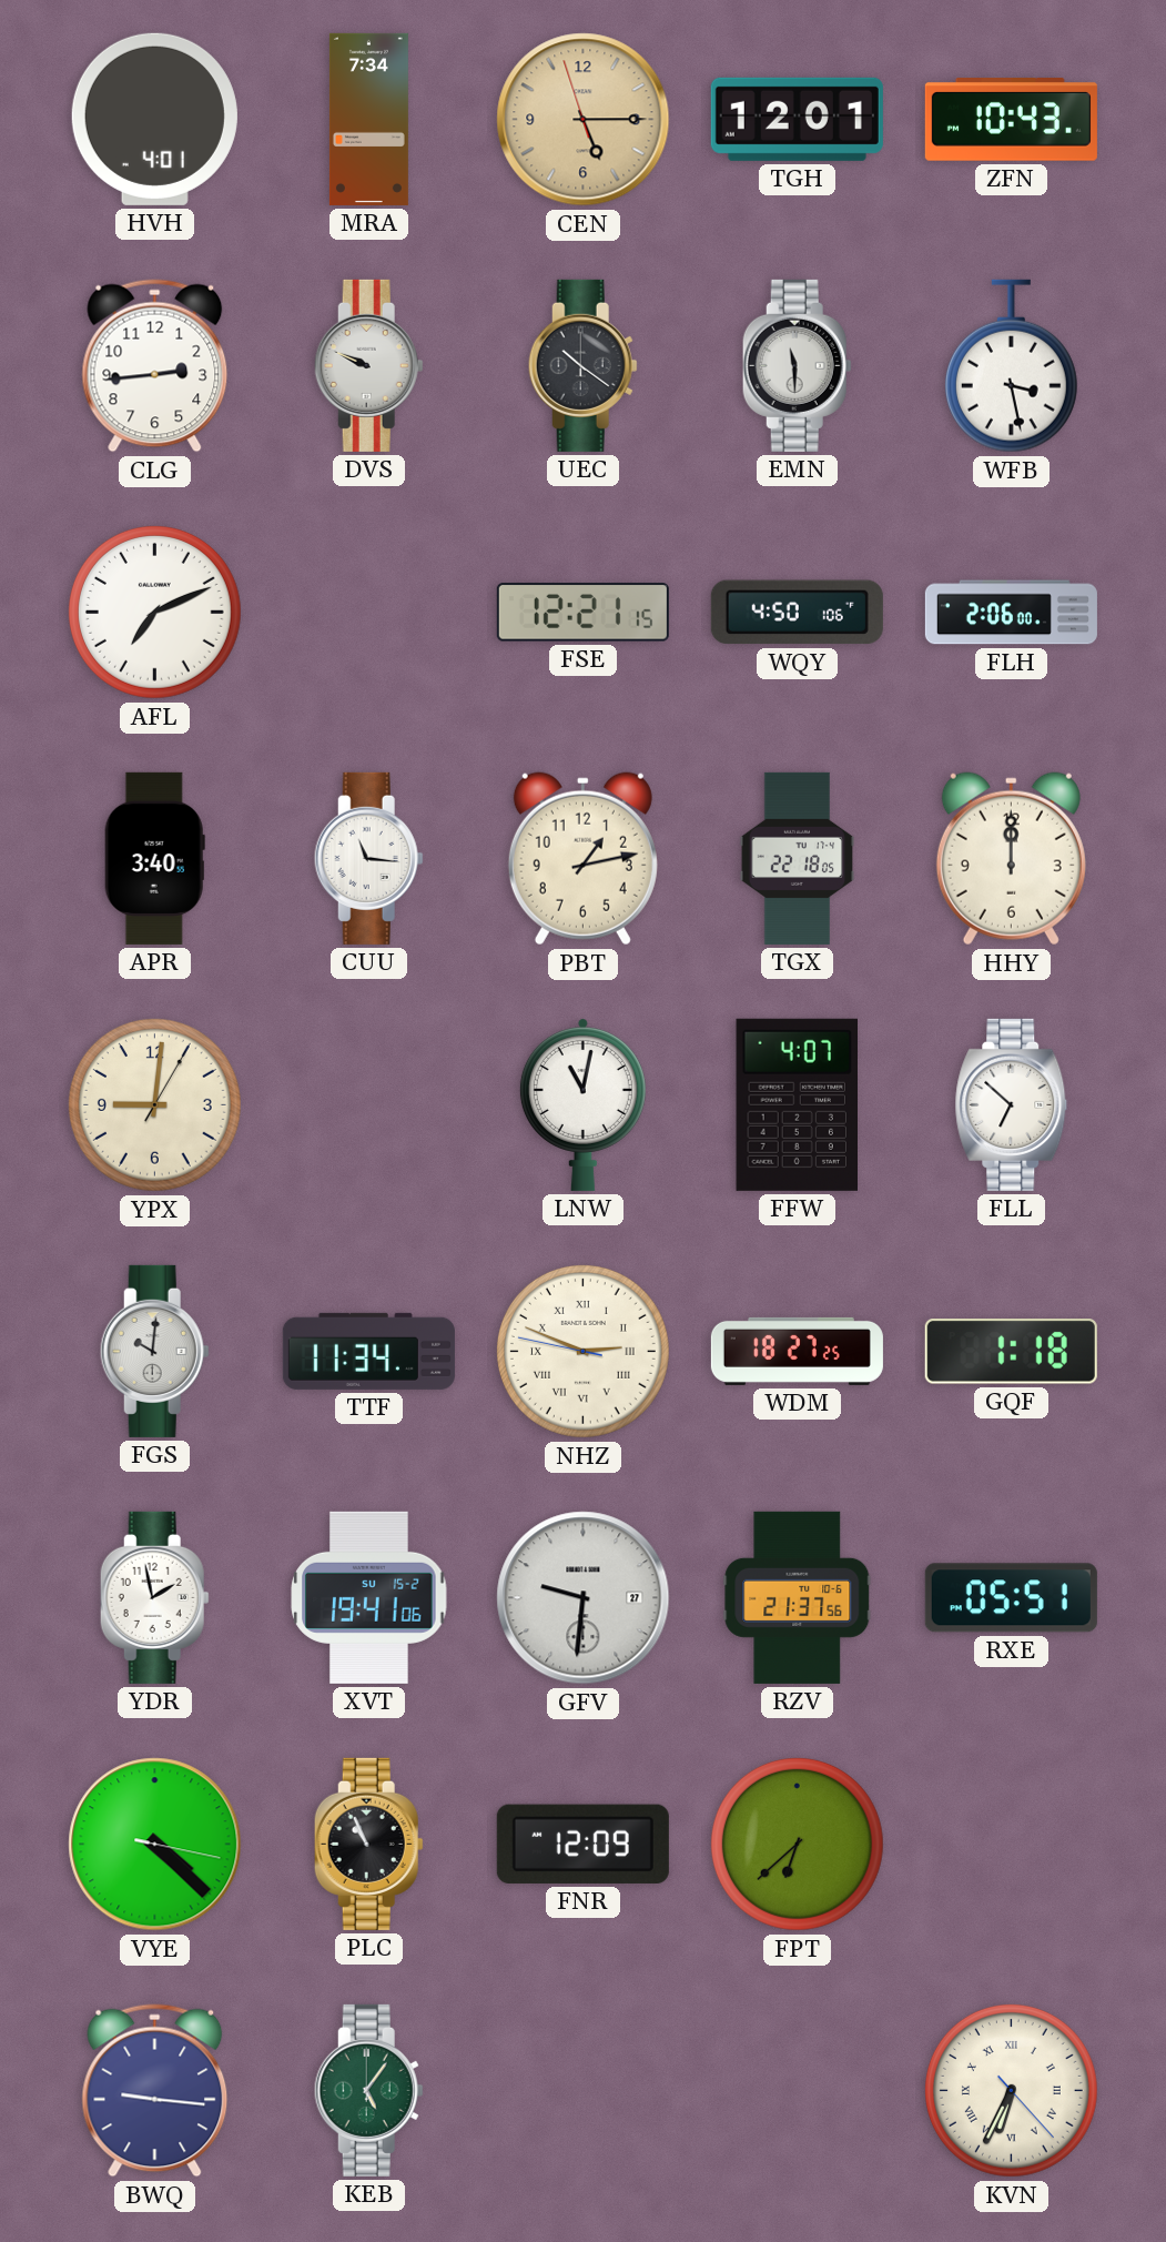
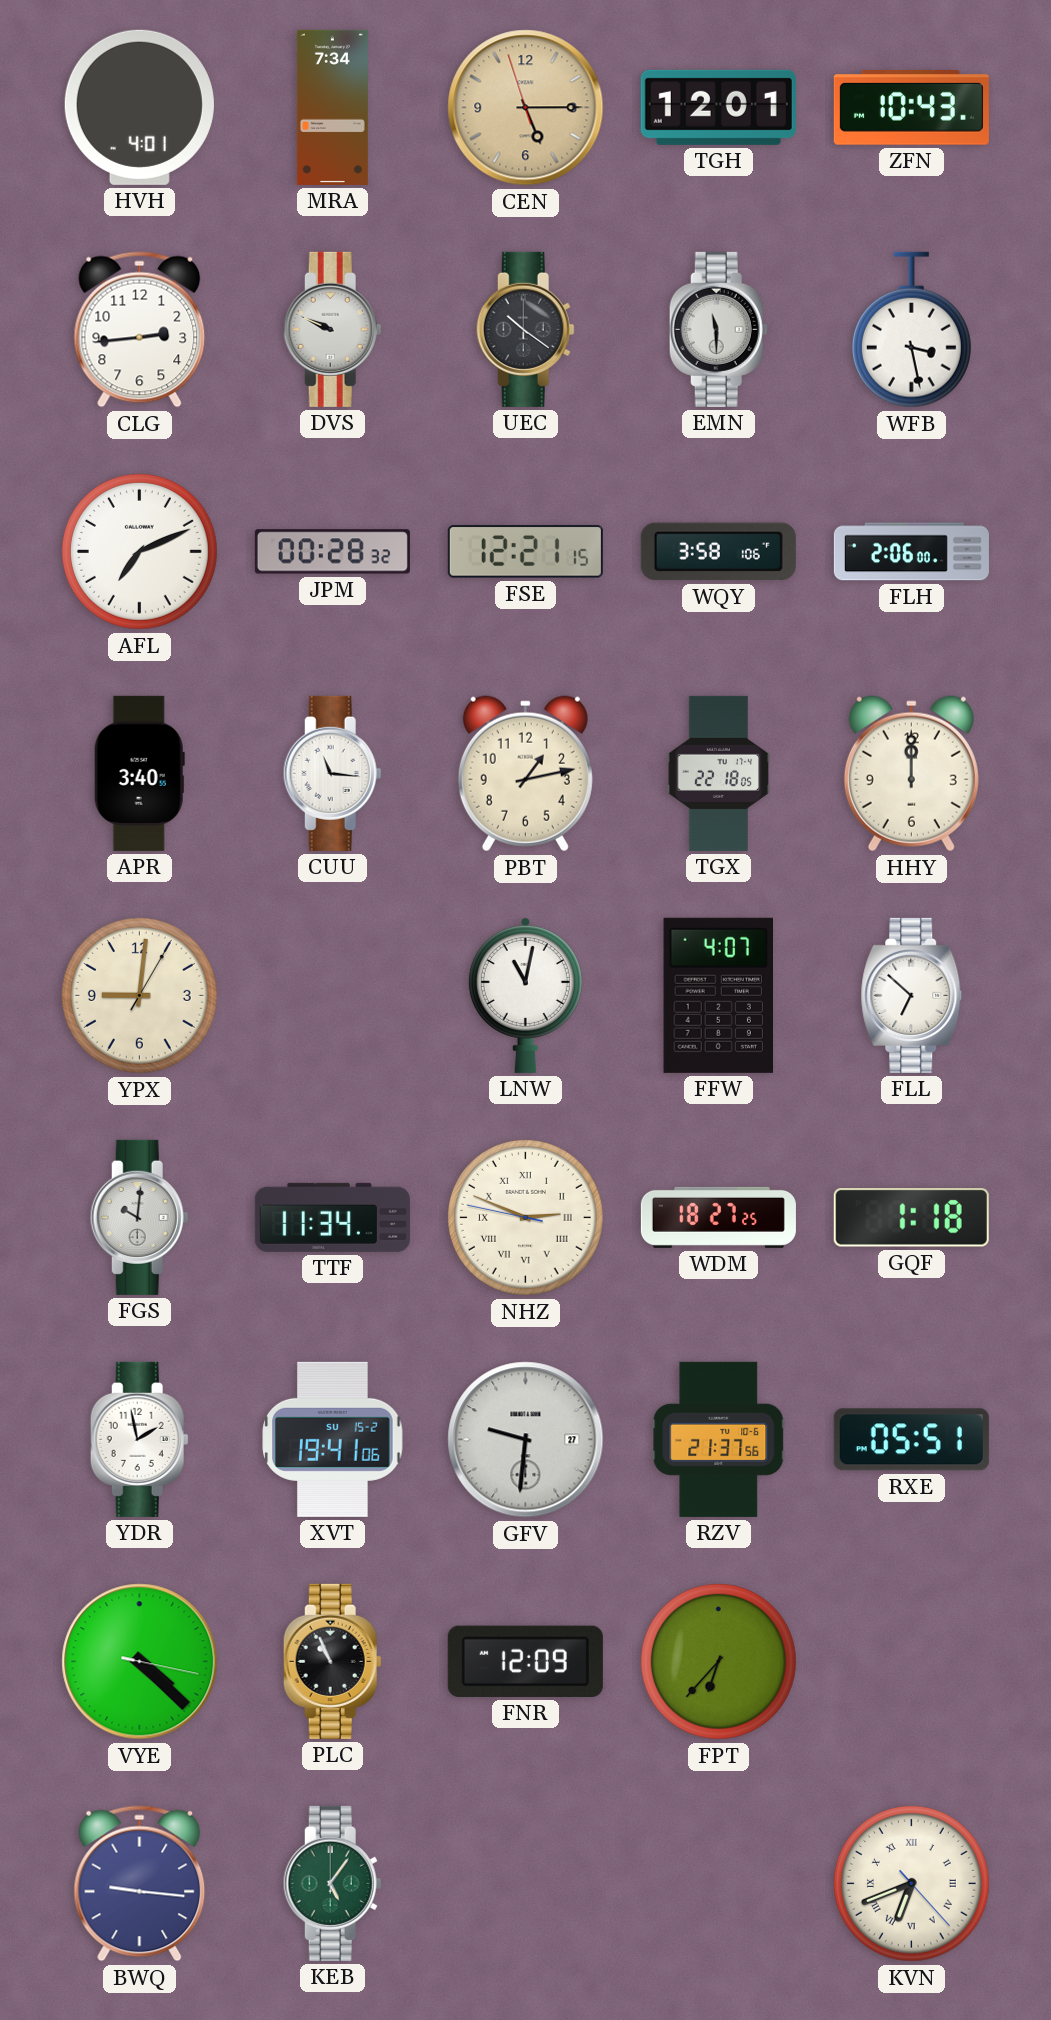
JPM: none -> 00:28 (332, 552)
WQY: 4:50 -> 3:58 (718, 552)
FPT: 6:38 -> 6:37 (718, 1661)
KVN: 6:34 -> 6:41 (911, 1883)
